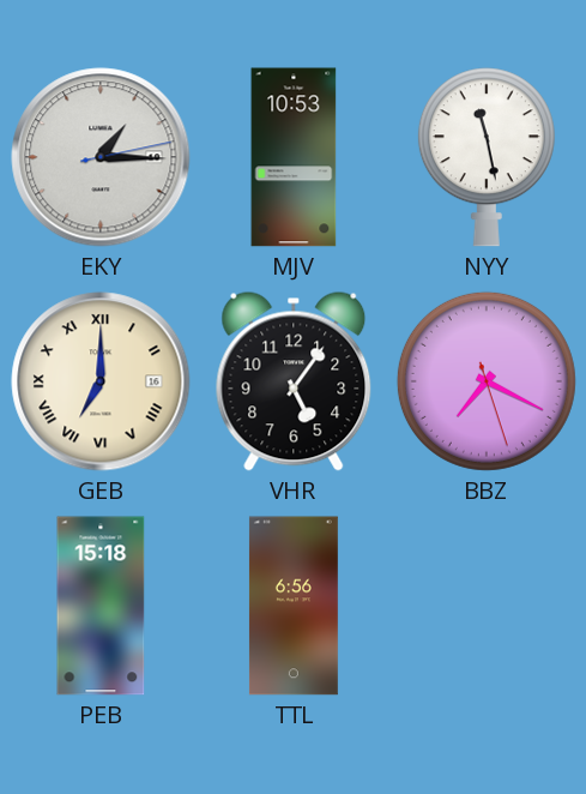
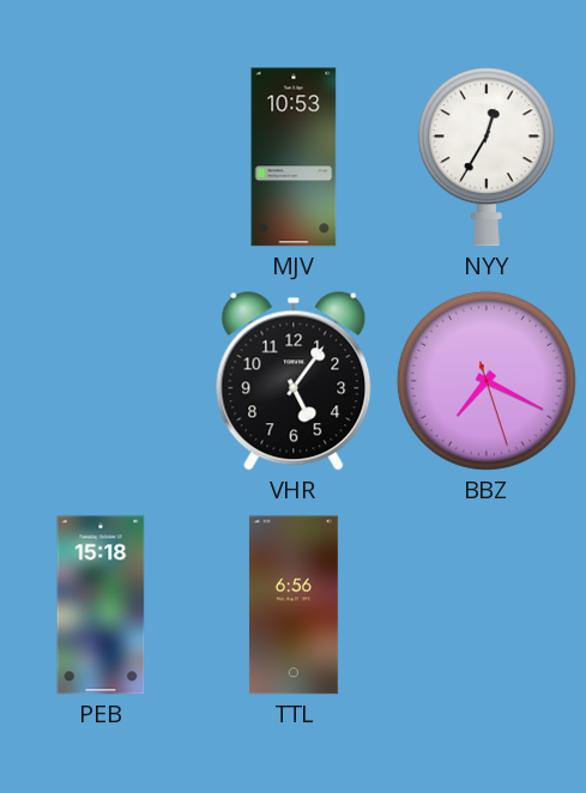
EKY: 1:15 -> none (101, 157)
NYY: 11:28 -> 12:35 (487, 157)
GEB: 7:00 -> none (101, 381)
